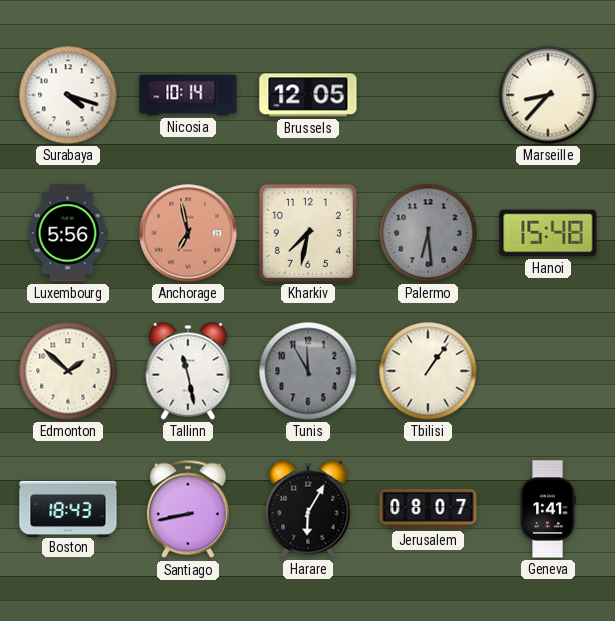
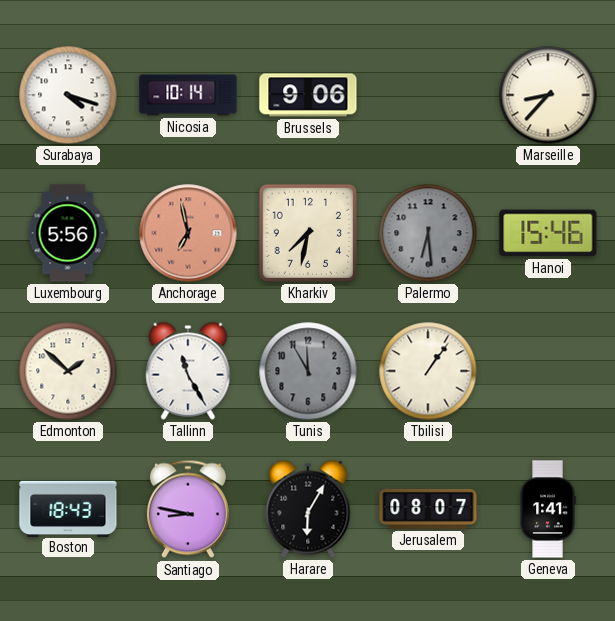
Brussels: 12:05 -> 9:06 (308, 95)
Hanoi: 15:48 -> 15:46 (548, 233)
Tallinn: 11:28 -> 11:25 (188, 371)
Santiago: 8:43 -> 8:47 (188, 509)
